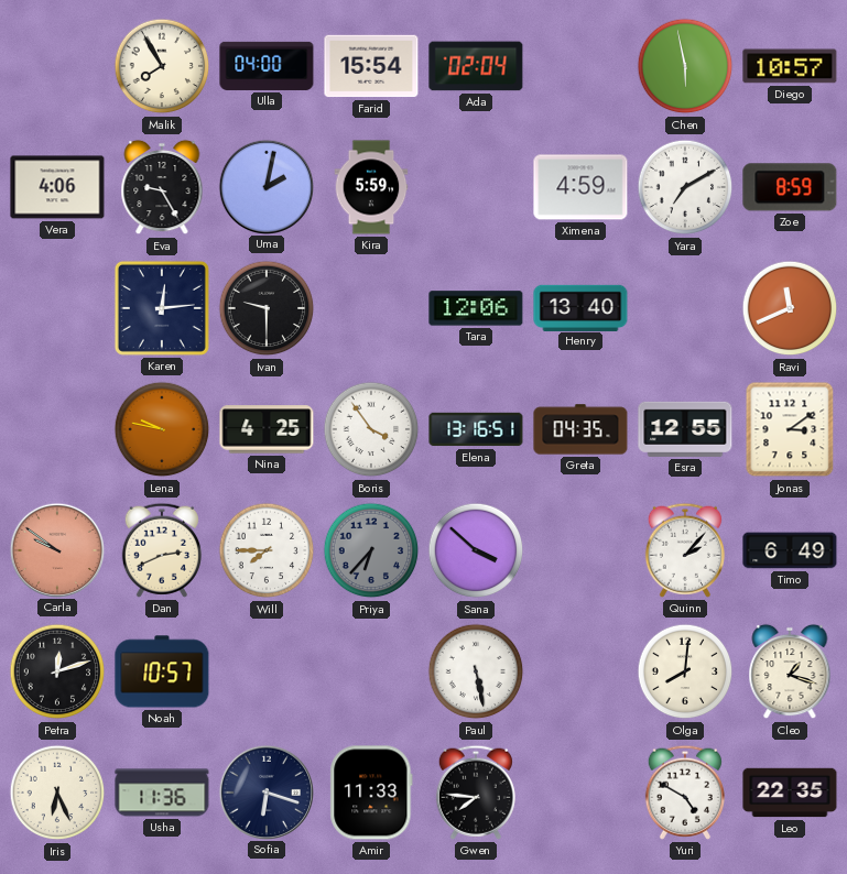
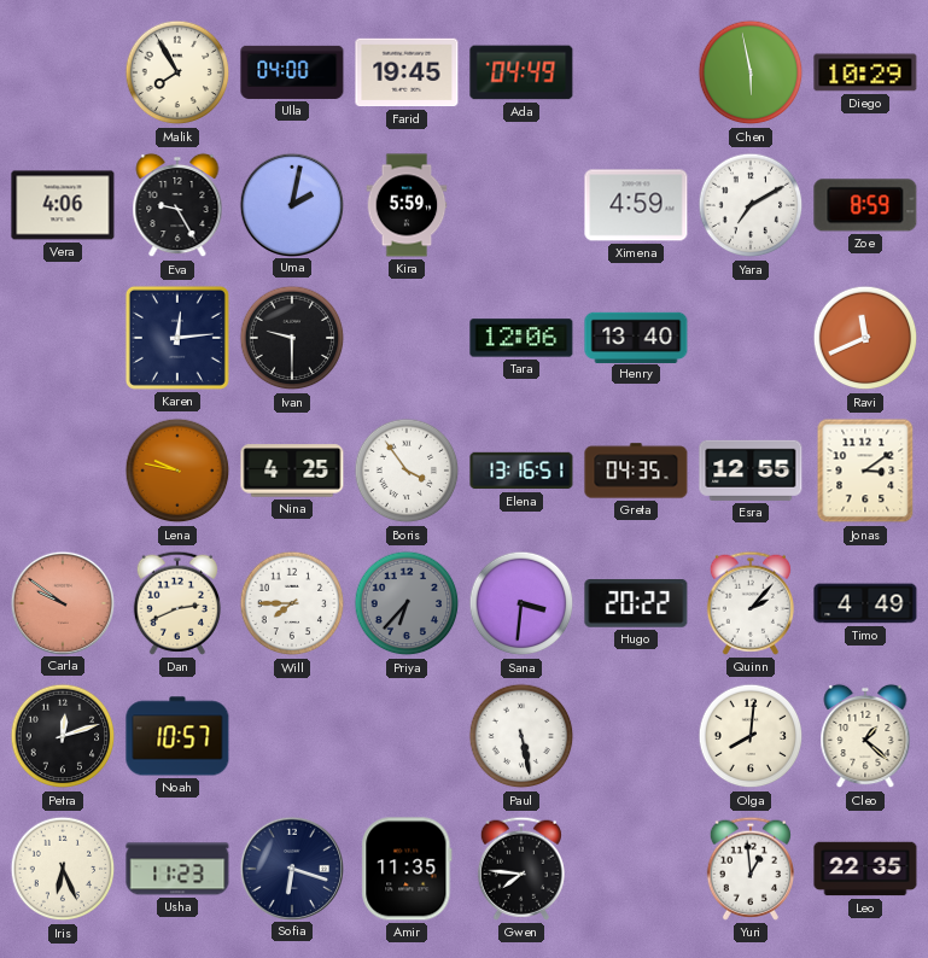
Farid: 15:54 -> 19:45 (407, 72)
Ada: 02:04 -> 04:49 (521, 72)
Diego: 10:57 -> 10:29 (865, 72)
Sana: 3:52 -> 3:31 (521, 603)
Hugo: none -> 20:22 (636, 603)
Timo: 6:49 -> 4:49 (865, 603)
Cleo: 1:18 -> 1:22 (865, 736)
Usha: 11:36 -> 11:23 (177, 869)
Amir: 11:33 -> 11:35 (407, 869)
Yuri: 4:50 -> 12:59 (751, 869)
